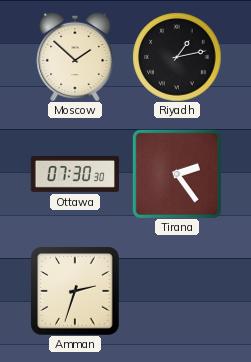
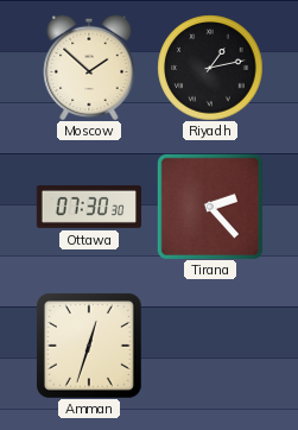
Tirana: 2:24 -> 2:23 (210, 207)
Amman: 2:33 -> 12:33 (89, 346)
